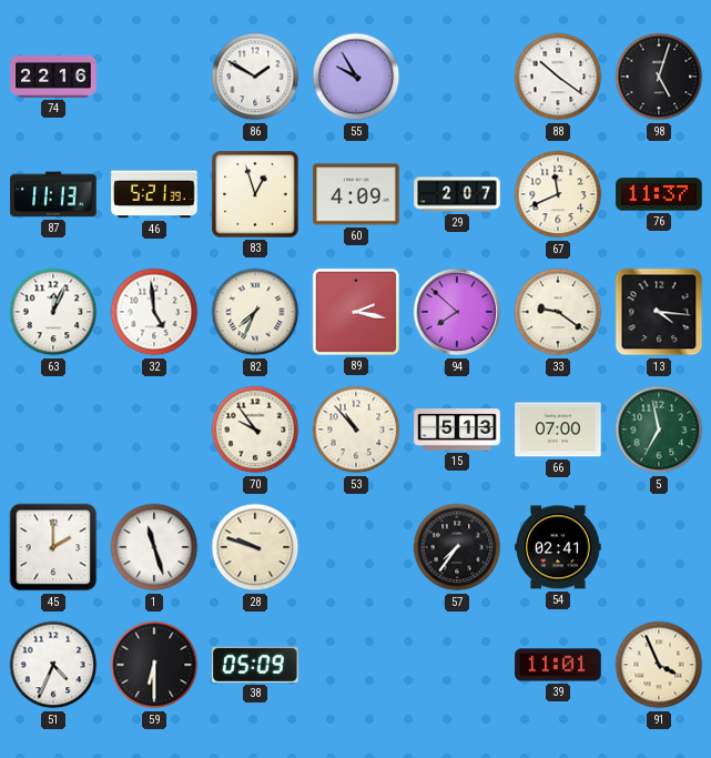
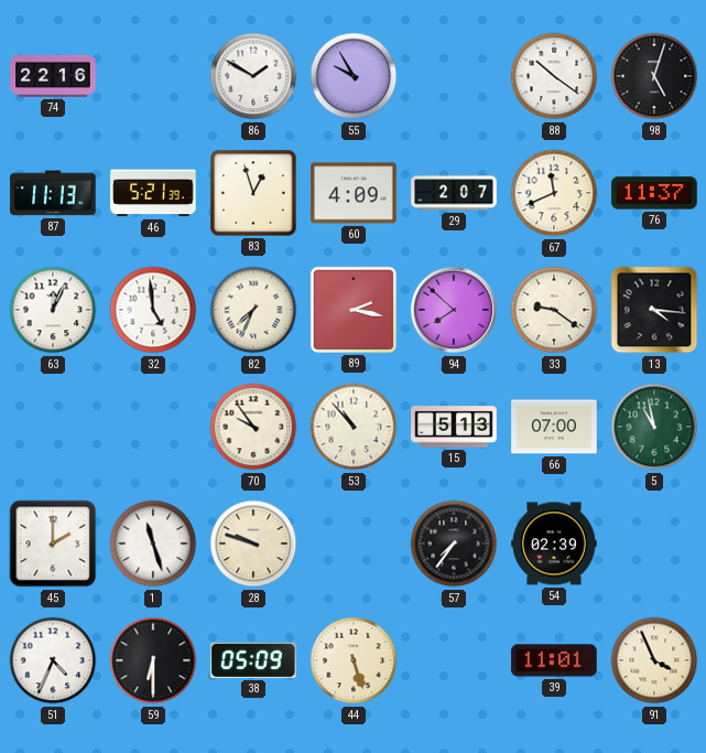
5: 6:58 -> 10:58 (654, 427)
54: 02:41 -> 02:39 (554, 544)
44: none -> 5:27 (354, 660)
